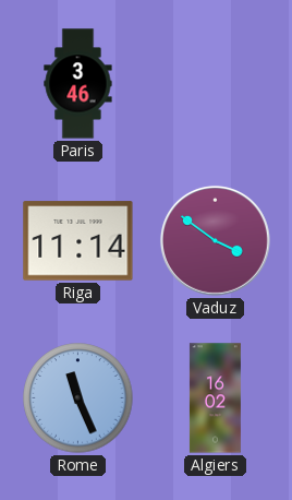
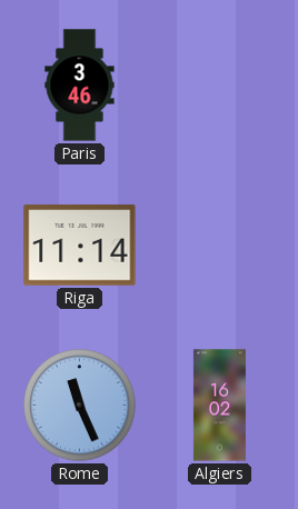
Vaduz: 3:51 -> none (215, 240)
